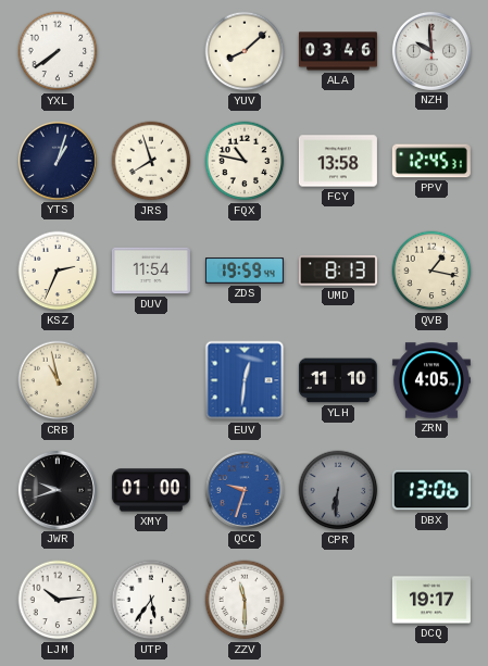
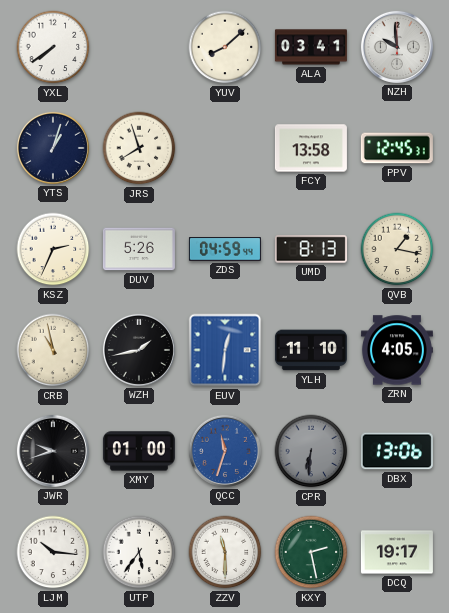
ALA: 03:46 -> 03:41 (311, 47)
FQX: 10:47 -> none (245, 161)
DUV: 11:54 -> 5:26 (139, 249)
ZDS: 19:59 -> 04:59 (225, 249)
WZH: none -> 1:43 (139, 350)
QCC: 9:33 -> 11:33 (225, 451)
LJM: 10:14 -> 10:16 (53, 552)
KXY: none -> 2:28 (311, 552)
